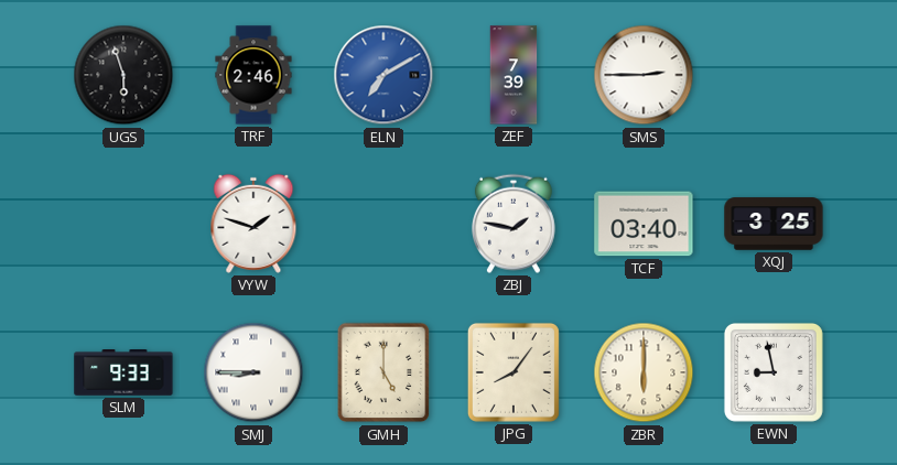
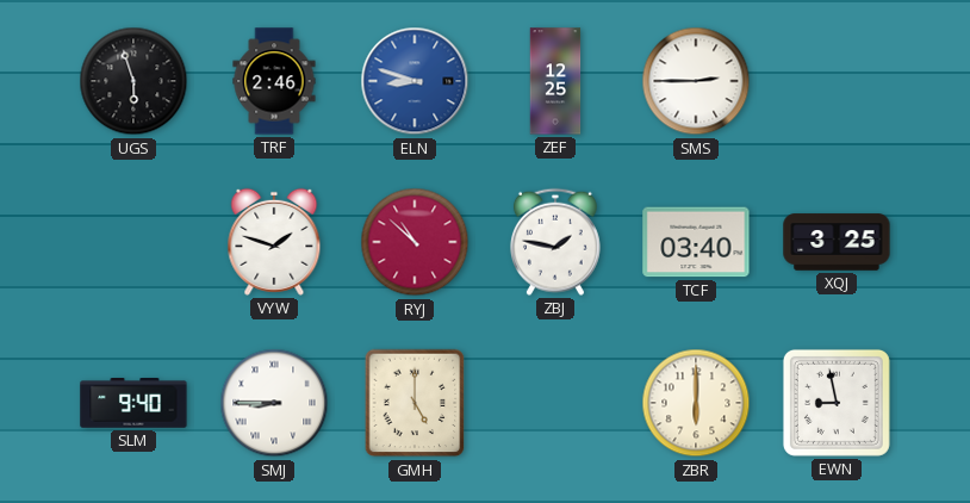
ELN: 7:10 -> 8:48 (415, 81)
ZEF: 7:39 -> 12:25 (555, 81)
RYJ: none -> 10:52 (415, 242)
SLM: 9:33 -> 9:40 (133, 403)
JPG: 8:06 -> none (514, 372)
